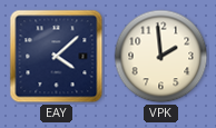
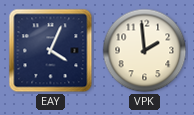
EAY: 4:08 -> 4:04 (51, 51)
